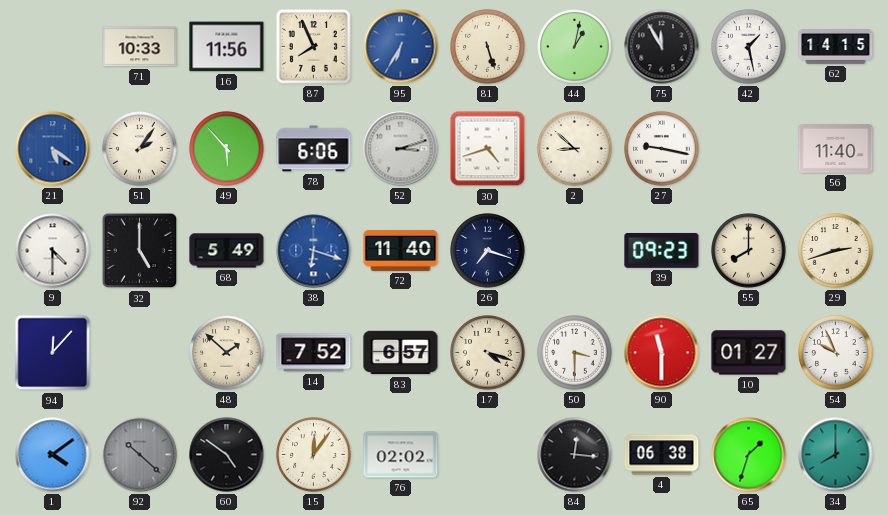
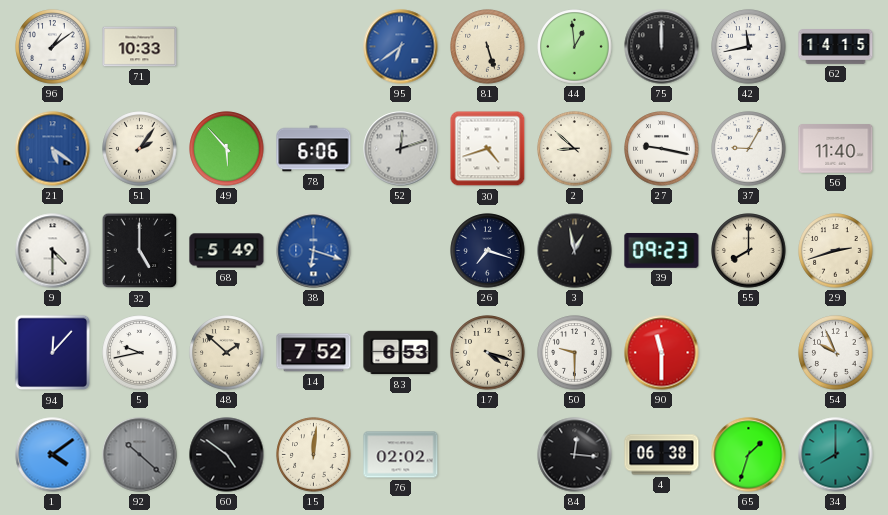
96: none -> 1:09 (53, 47)
16: 11:56 -> none (227, 47)
87: 7:56 -> none (313, 46)
95: 6:35 -> 6:39 (401, 47)
44: 1:02 -> 12:59 (575, 47)
75: 11:55 -> 12:00 (662, 47)
42: 1:28 -> 11:43 (749, 47)
52: 3:12 -> 12:12 (401, 149)
37: none -> 9:05 (749, 149)
72: 11:40 -> none (401, 250)
3: none -> 12:58 (575, 251)
5: none -> 9:43 (140, 353)
83: 6:57 -> 6:53 (401, 353)
50: 3:30 -> 9:30 (575, 353)
10: 01:27 -> none (749, 353)
15: 12:06 -> 12:01 (314, 455)
